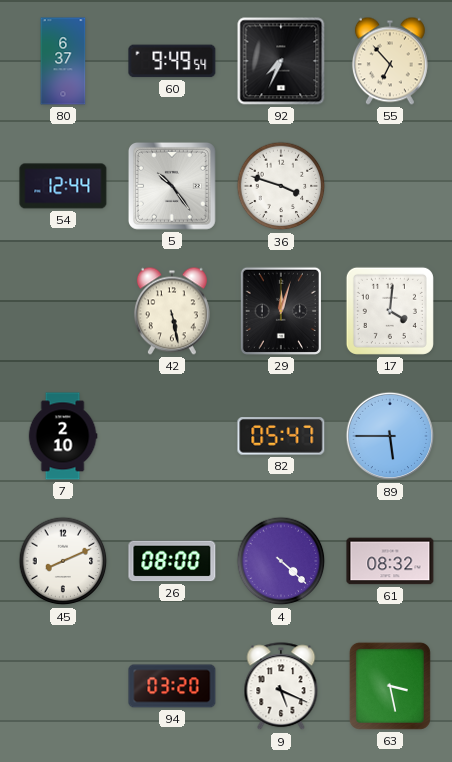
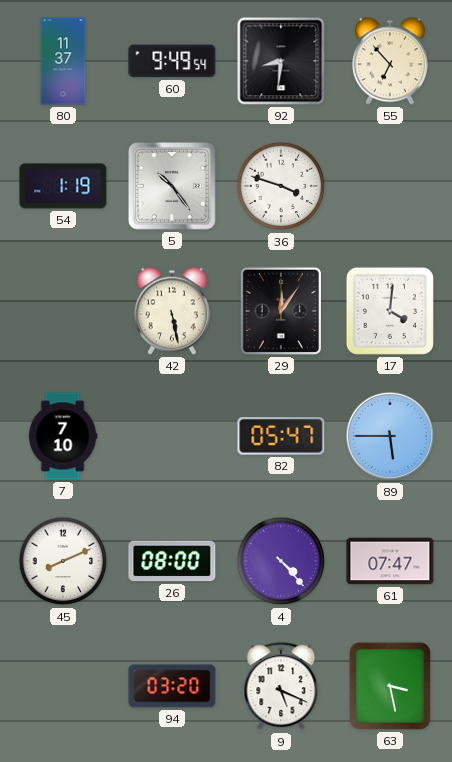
80: 6:37 -> 11:37 (63, 61)
92: 7:34 -> 8:31 (281, 61)
54: 12:44 -> 1:19 (63, 186)
29: 12:03 -> 12:06 (281, 311)
7: 2:10 -> 7:10 (63, 436)
4: 4:22 -> 4:23 (281, 561)
61: 08:32 -> 07:47 (390, 561)
